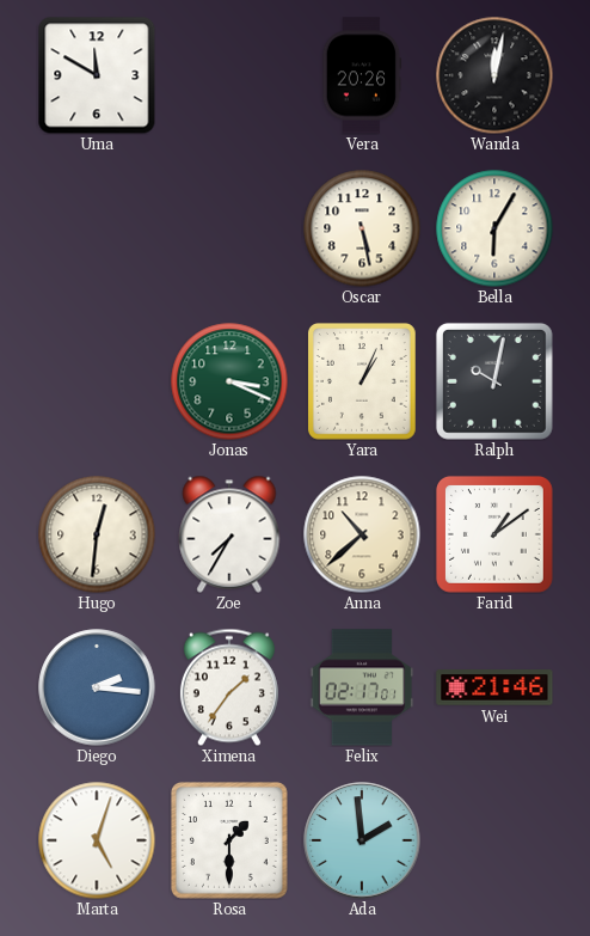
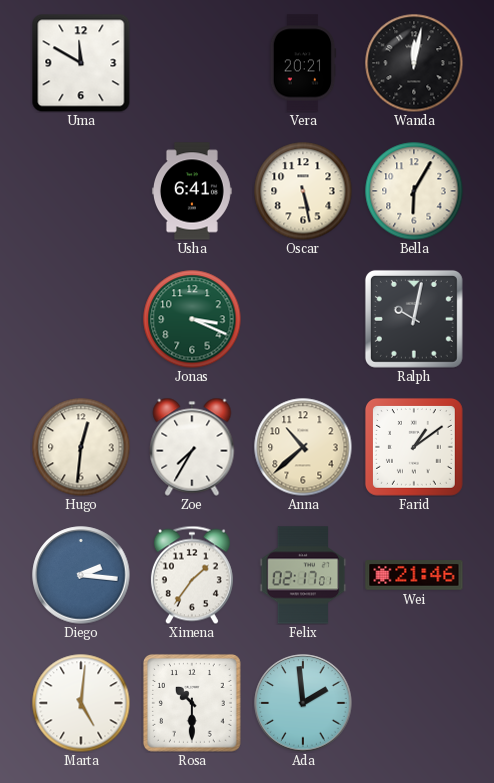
Vera: 20:26 -> 20:21 (303, 63)
Usha: none -> 6:41 (192, 191)
Yara: 1:04 -> none (362, 383)
Marta: 5:03 -> 5:01 (81, 703)
Rosa: 1:30 -> 10:30 (192, 703)
